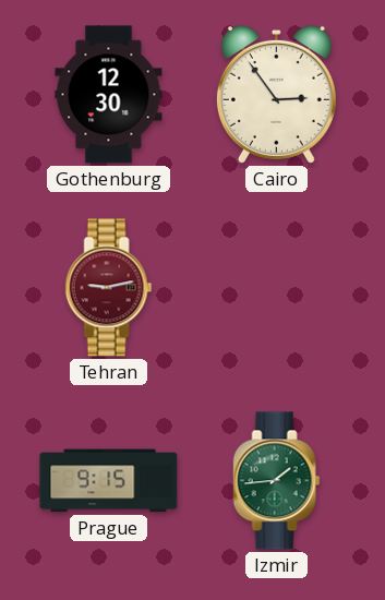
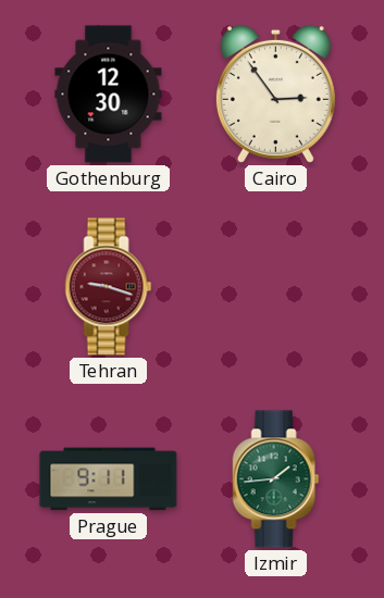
Tehran: 9:13 -> 9:18 (109, 287)
Prague: 9:15 -> 9:11 (109, 479)
